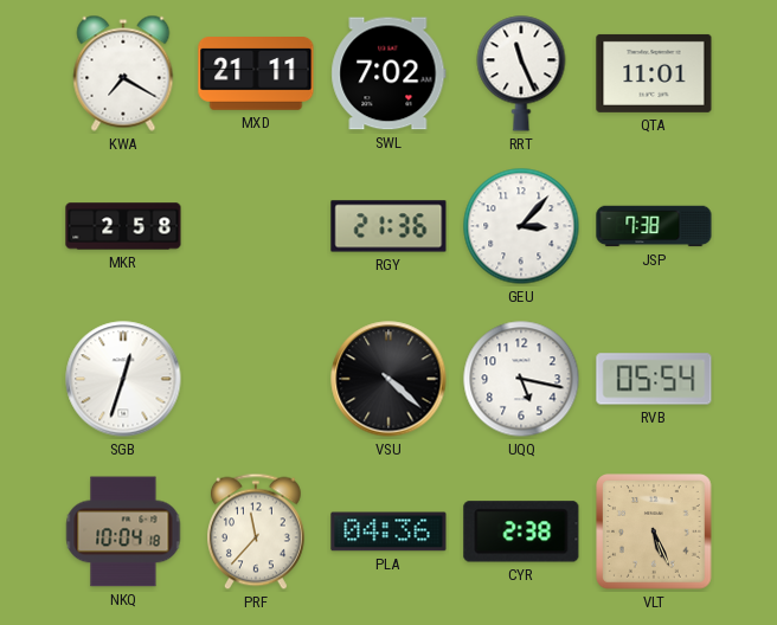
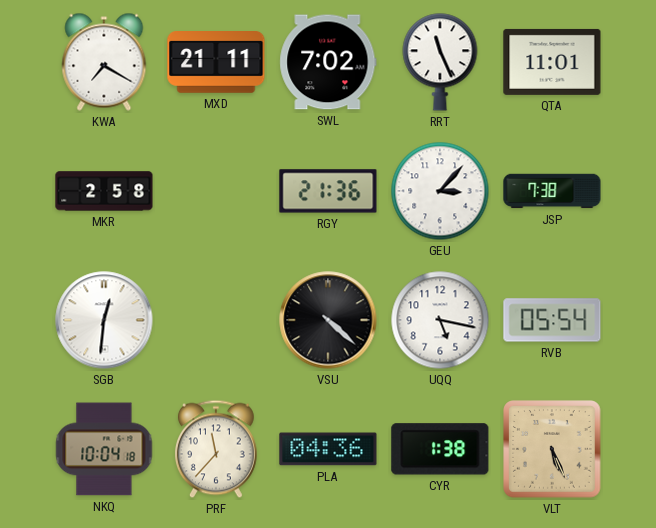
SGB: 12:33 -> 12:31 (104, 320)
CYR: 2:38 -> 1:38 (440, 449)
